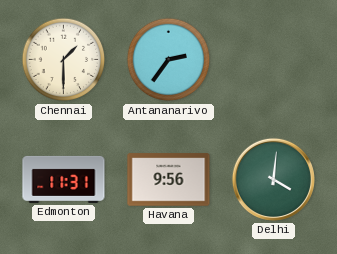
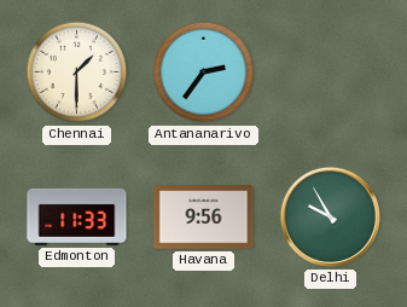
Edmonton: 11:31 -> 11:33 (77, 216)
Delhi: 4:01 -> 9:55 (330, 216)
